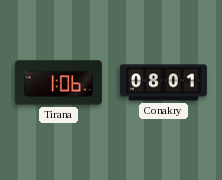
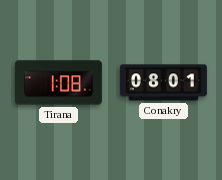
Tirana: 1:06 -> 1:08 (58, 83)
